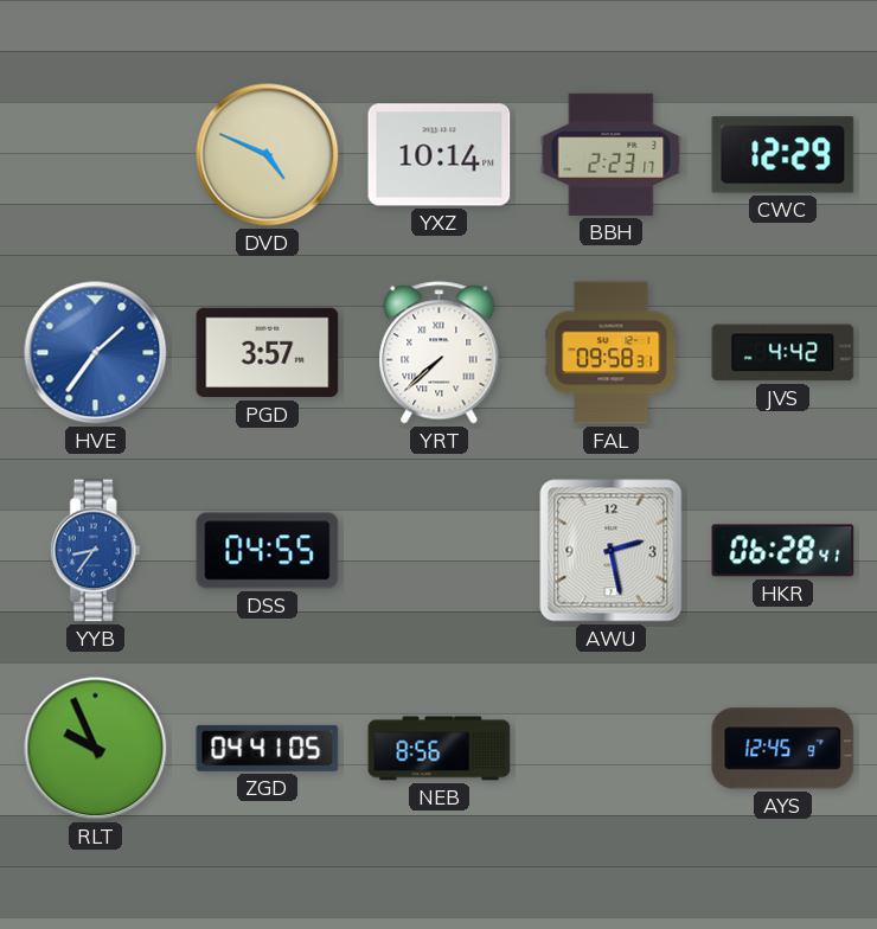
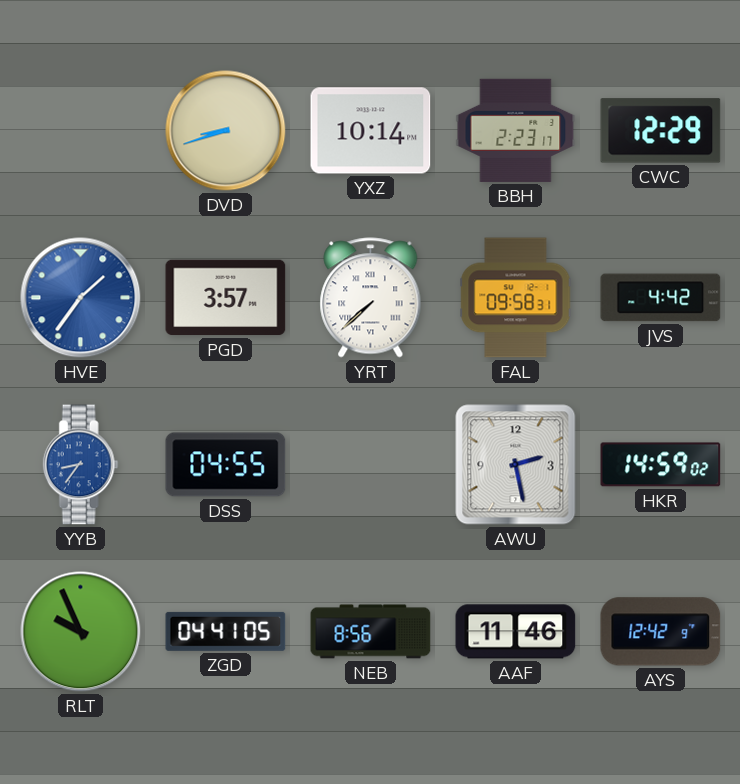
DVD: 4:49 -> 8:42 (226, 131)
HKR: 06:28 -> 14:59 (661, 465)
AAF: none -> 11:46 (516, 632)
AYS: 12:45 -> 12:42 (661, 632)
